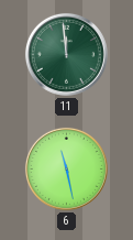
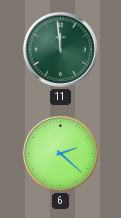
6: 11:28 -> 2:22 (60, 153)
